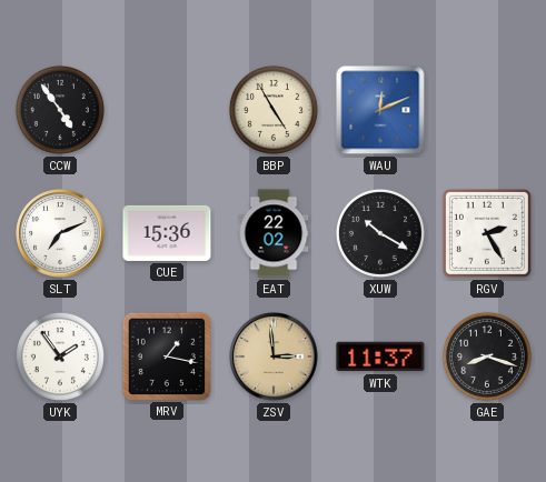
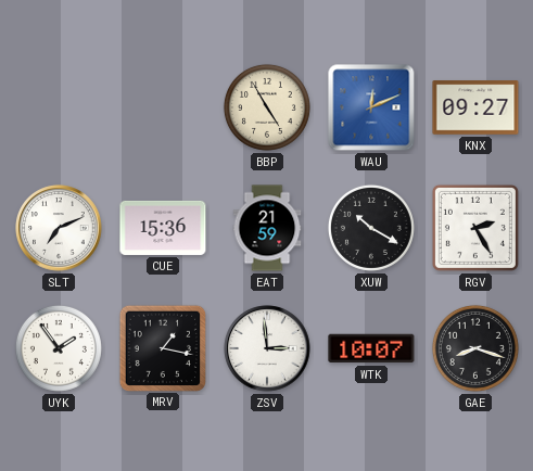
CCW: 4:54 -> none (60, 110)
KNX: none -> 09:27 (475, 107)
EAT: 22:02 -> 21:59 (267, 228)
ZSV dial: champagne -> white (267, 348)
WTK: 11:37 -> 10:07 (371, 348)
